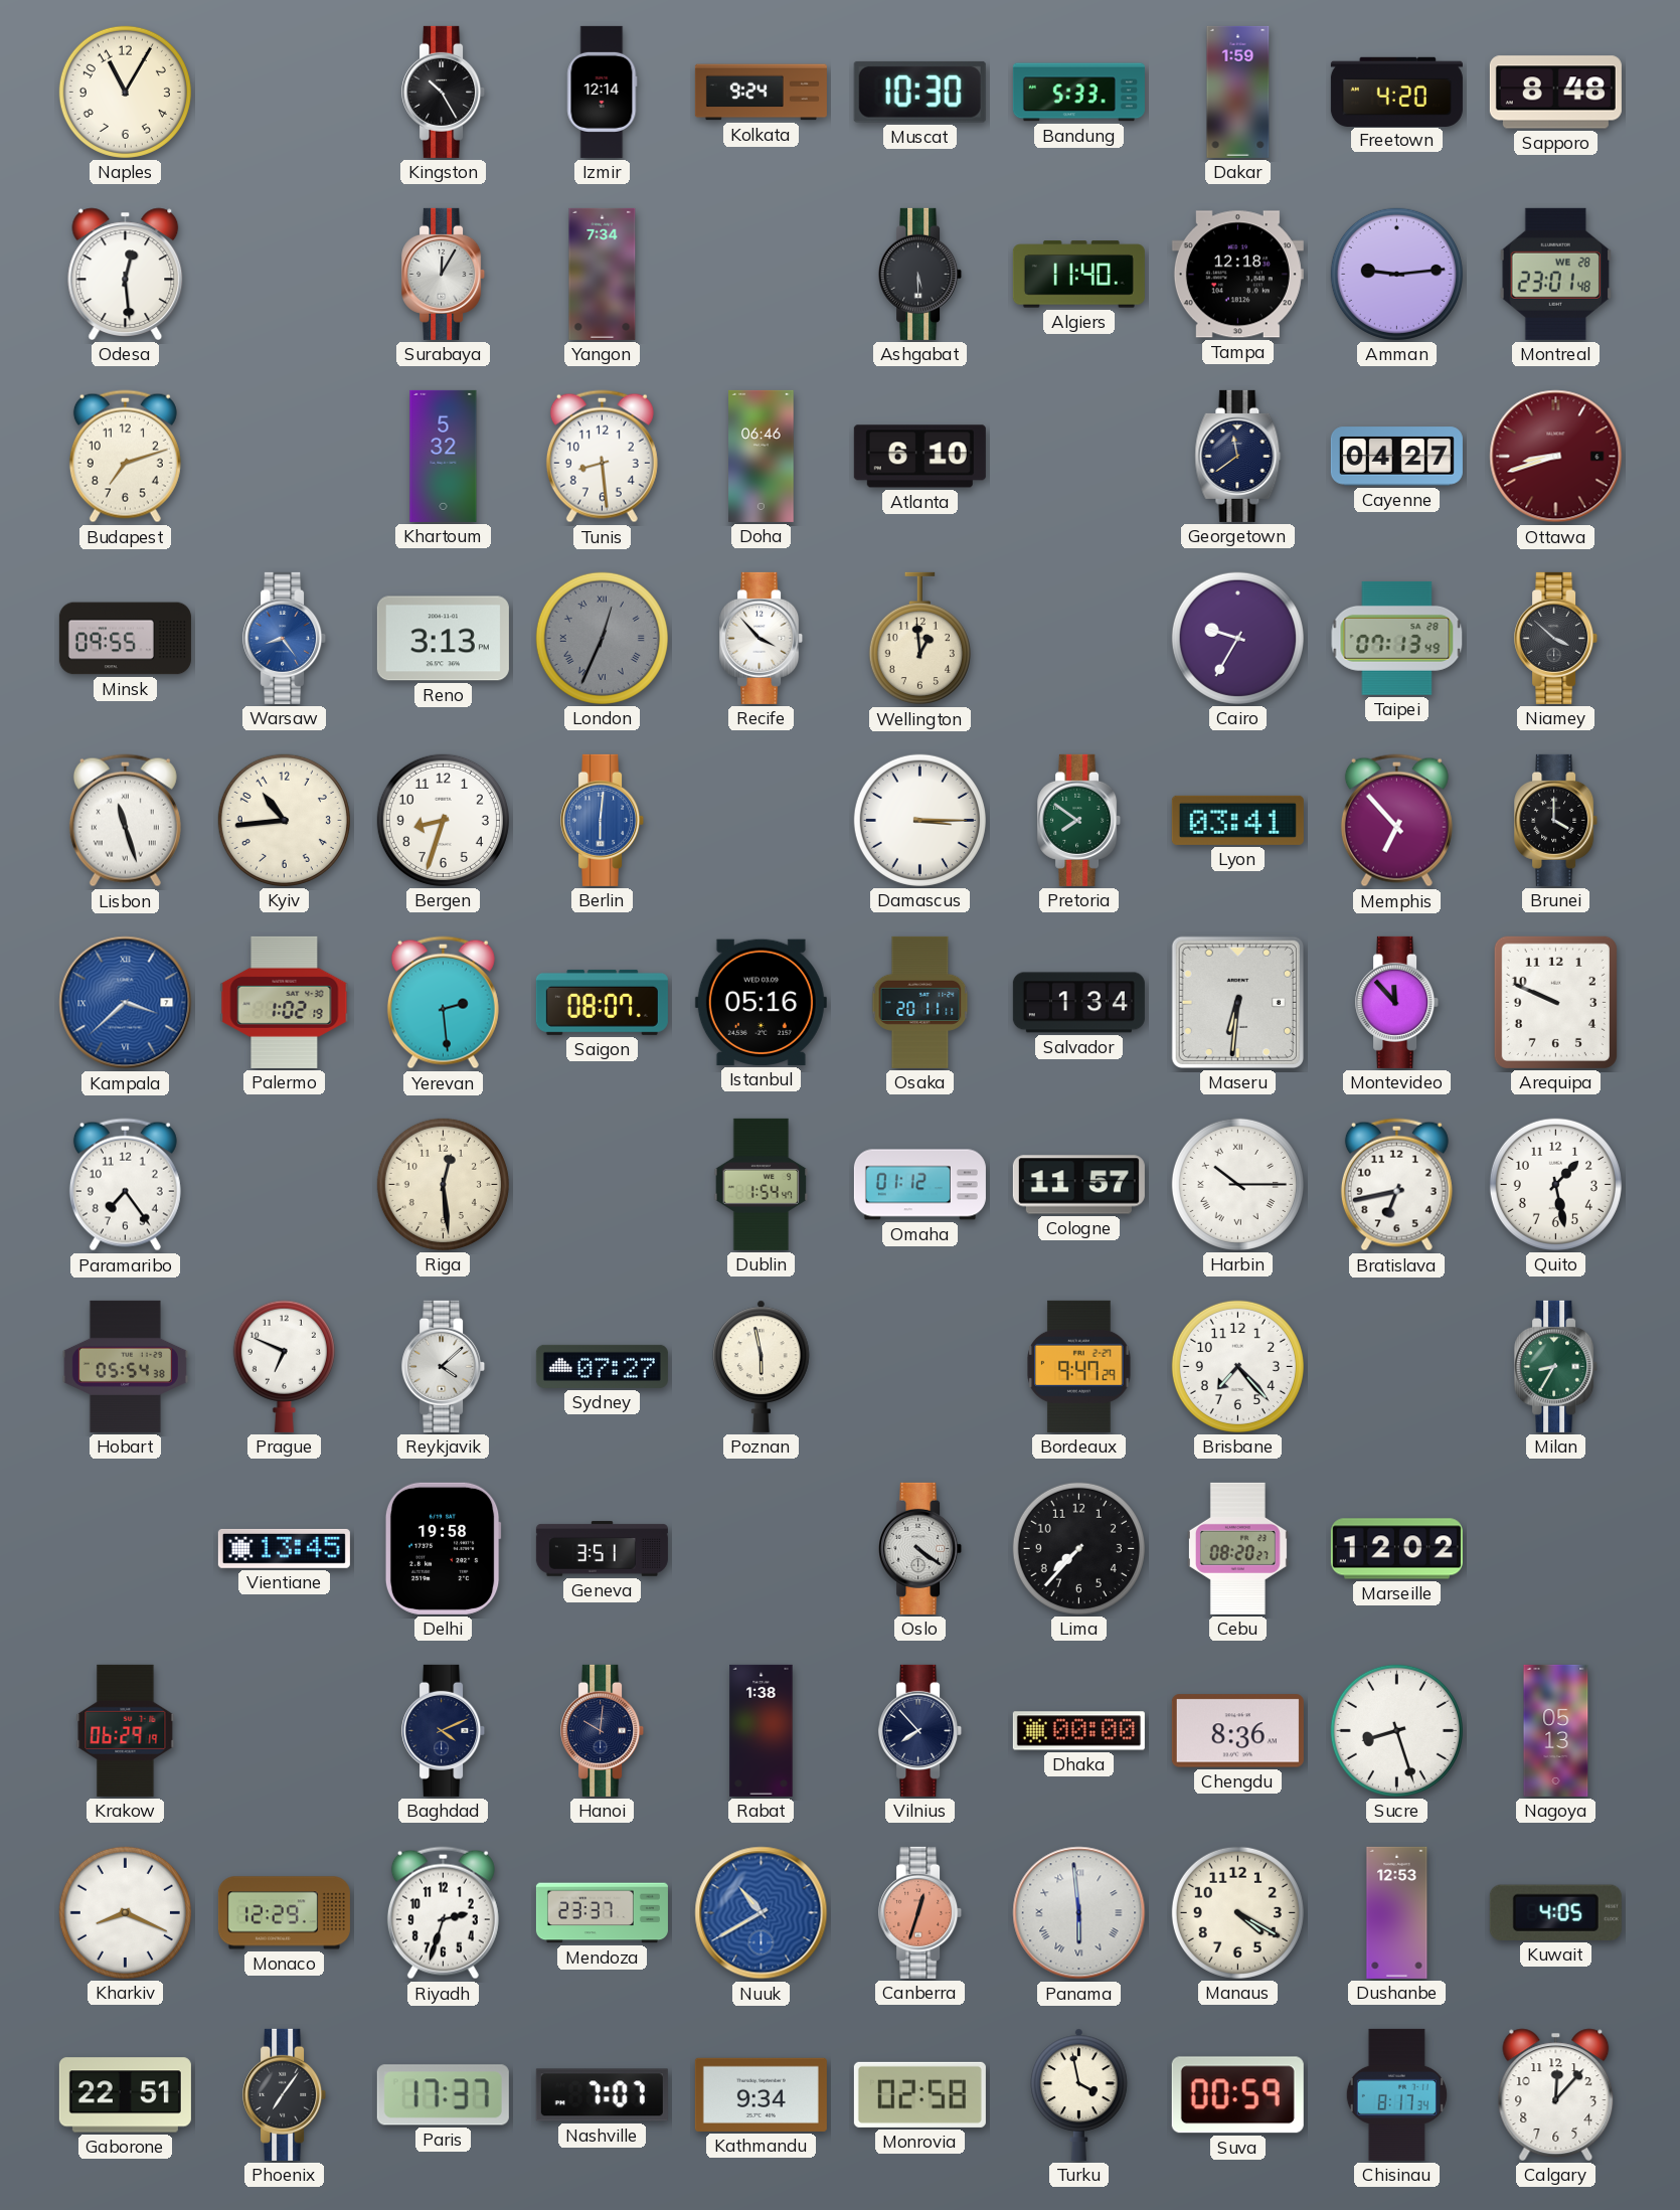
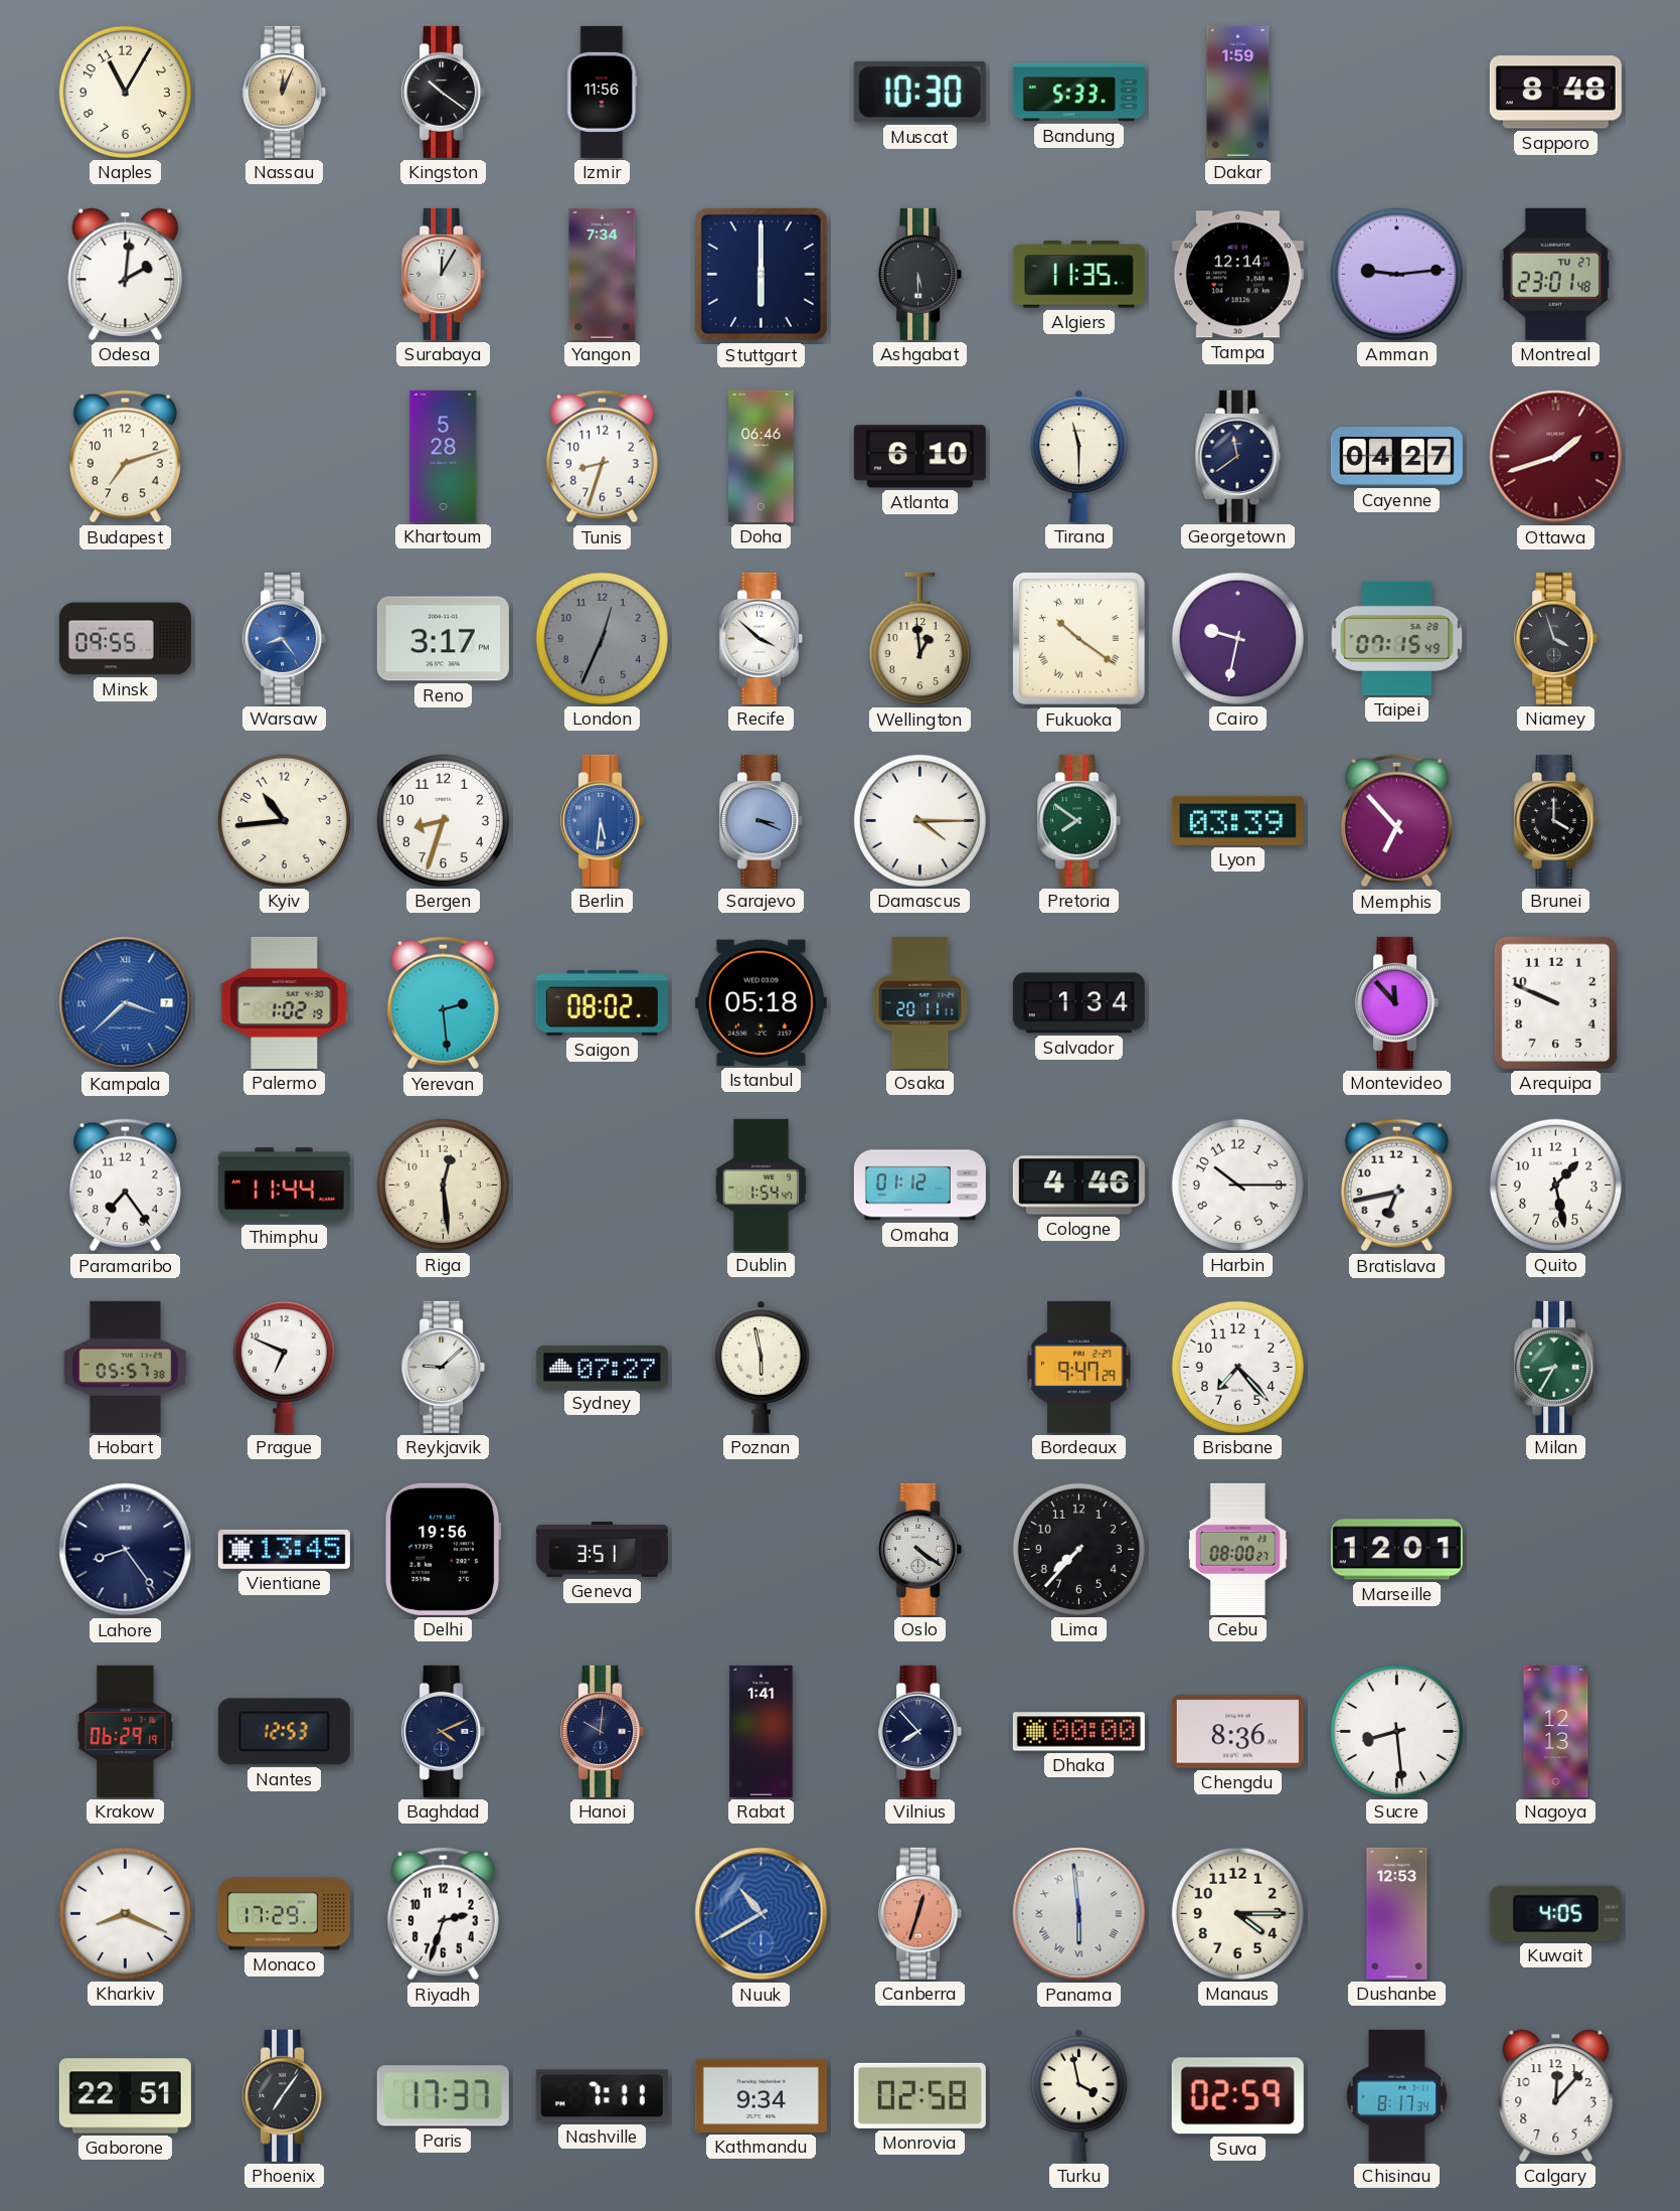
Nassau: none -> 12:04 (285, 92)
Kingston: 10:25 -> 10:21 (444, 92)
Izmir: 12:14 -> 11:56 (603, 92)
Kolkata: 9:24 -> none (761, 93)
Freetown: 4:20 -> none (1396, 92)
Odesa: 12:29 -> 2:01 (126, 274)
Stuttgart: none -> 6:00 (761, 274)
Algiers: 11:40 -> 11:35 (1078, 275)
Tampa: 12:18 -> 12:14 (1237, 275)
Montreal date: WE 28 -> TU 27 (1555, 274)
Khartoum: 5:32 -> 5:28 (444, 456)
Tunis: 8:29 -> 8:33 (602, 457)
Tirana: none -> 11:30 (1079, 456)
Ottawa: 8:42 -> 1:42 (1556, 457)
Reno: 3:13 -> 3:17 (443, 639)
London numerals: Roman -> Arabic (602, 638)
Recife: 3:53 -> 3:52 (762, 638)
Fukuoka: none -> 10:21 (1078, 638)
Cairo: 9:35 -> 9:32 (1237, 638)
Taipei: 07:13 -> 07:15 (1397, 638)
Niamey: 3:52 -> 3:57 (1556, 638)
Lisbon: 11:27 -> none (125, 821)
Berlin: 6:01 -> 5:31 (603, 820)
Sarajevo: none -> 3:19 (762, 820)
Damascus: 3:15 -> 4:15 (919, 820)
Lyon: 03:41 -> 03:39 (1237, 820)
Saigon: 08:07 -> 08:02 (602, 1002)
Istanbul: 05:16 -> 05:18 (761, 1002)
Maseru: 6:31 -> none (1237, 1002)
Thimphu: none -> 11:44 (284, 1186)
Cologne: 11:57 -> 4:46 (1078, 1186)
Harbin numerals: Roman -> Arabic (1237, 1185)
Hobart: 05:54 -> 05:57 (125, 1367)
Reykjavik: 4:08 -> 9:08 (444, 1367)
Lahore: none -> 8:24 (126, 1550)
Delhi: 19:58 -> 19:56 (443, 1549)
Cebu: 08:20 -> 08:00 (1237, 1549)
Marseille: 12:02 -> 12:01 (1396, 1550)
Nantes: none -> 12:53 (284, 1732)
Rabat: 1:38 -> 1:41 (762, 1731)
Sucre: 8:27 -> 8:29 (1396, 1731)
Nagoya: 05:13 -> 12:13 (1556, 1731)
Monaco: 12:29 -> 17:29 (284, 1914)
Mendoza: 23:37 -> none (602, 1913)
Manaus: 4:20 -> 4:15 (1237, 1913)
Nashville: 7:07 -> 7:11 (602, 2096)
Suva: 00:59 -> 02:59 (1237, 2096)
